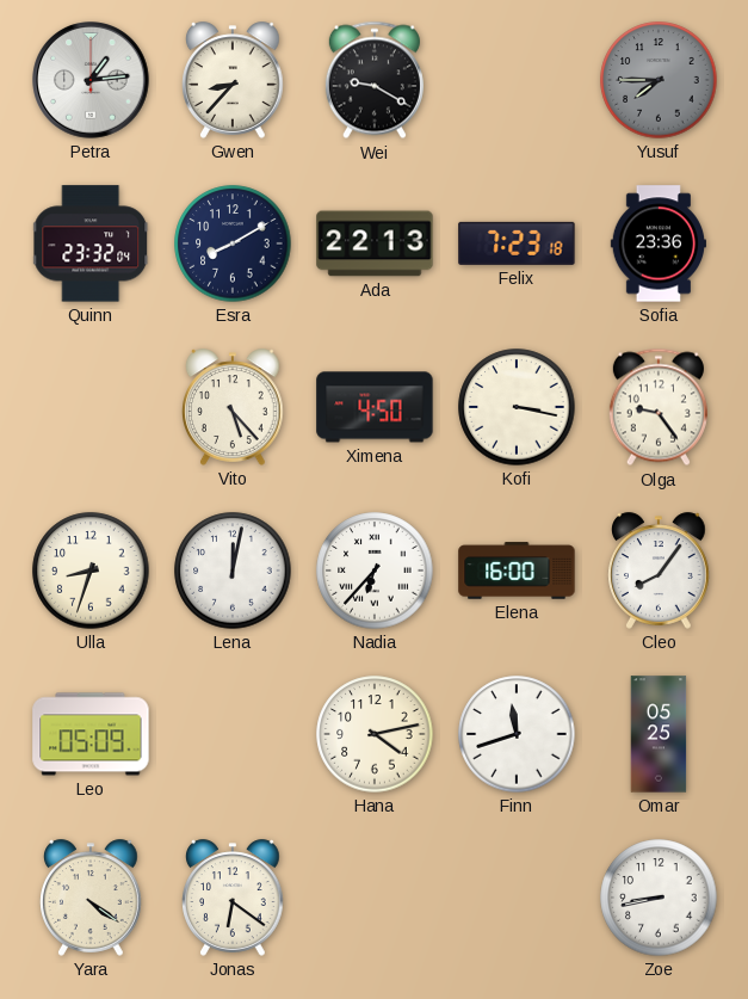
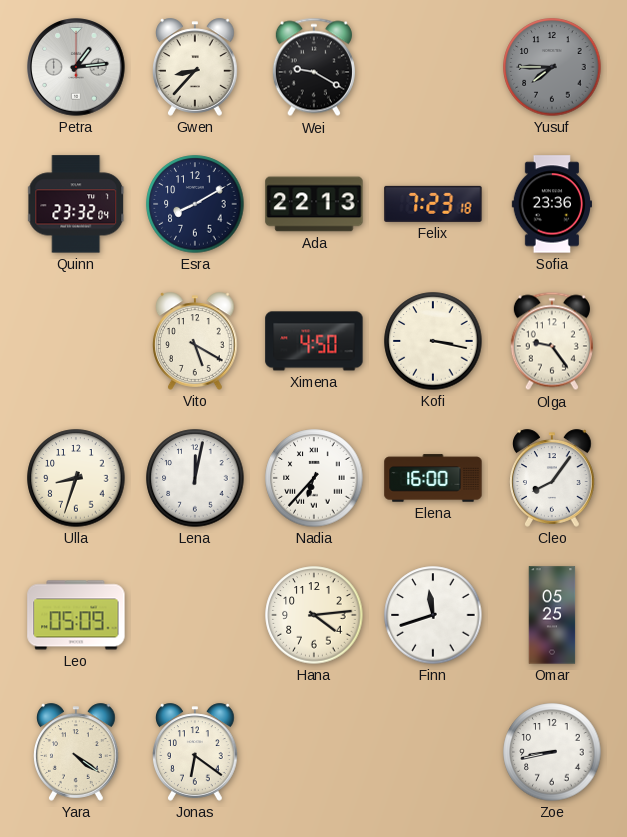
Vito: 5:23 -> 5:20 (196, 341)
Hana: 4:13 -> 4:14 (314, 615)
